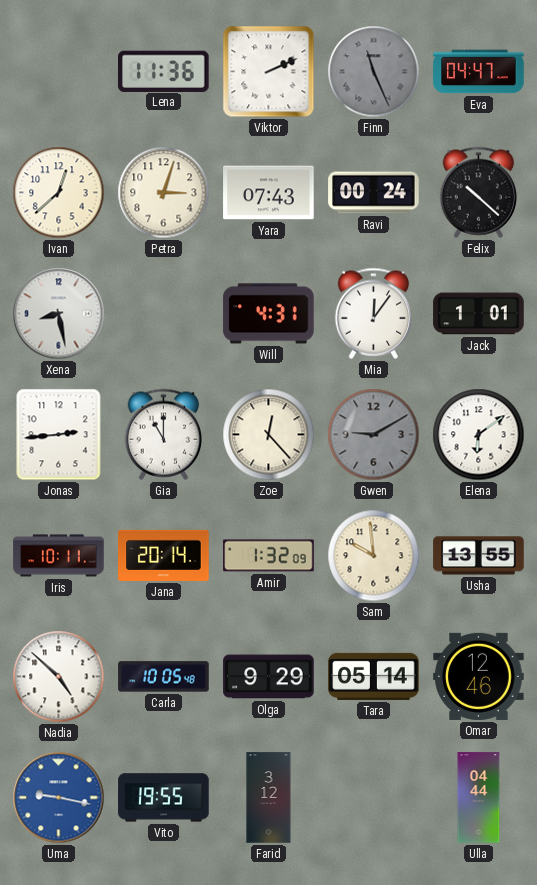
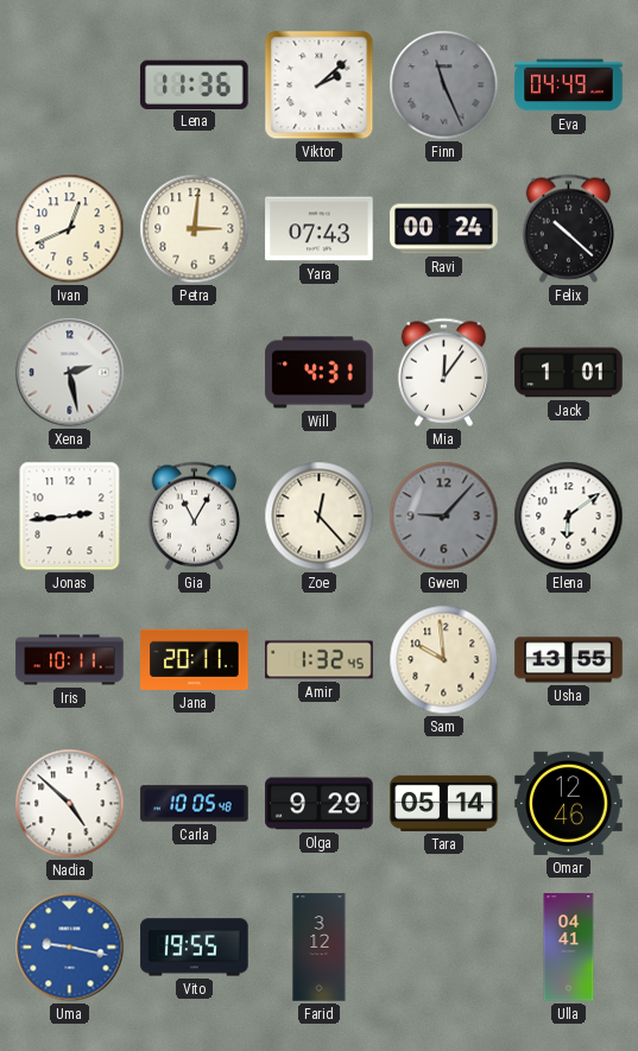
Viktor: 2:11 -> 2:08 (320, 86)
Eva: 04:47 -> 04:49 (569, 86)
Ivan: 12:38 -> 12:41 (70, 229)
Petra: 3:03 -> 3:01 (195, 229)
Xena: 8:28 -> 2:28 (70, 373)
Gia: 11:00 -> 11:05 (195, 515)
Gwen: 9:10 -> 9:07 (444, 517)
Jana: 20:14 -> 20:11 (195, 659)
Amir: 1:32:09 -> 1:32:45 (320, 660)
Ulla: 04:44 -> 04:41 (569, 948)
